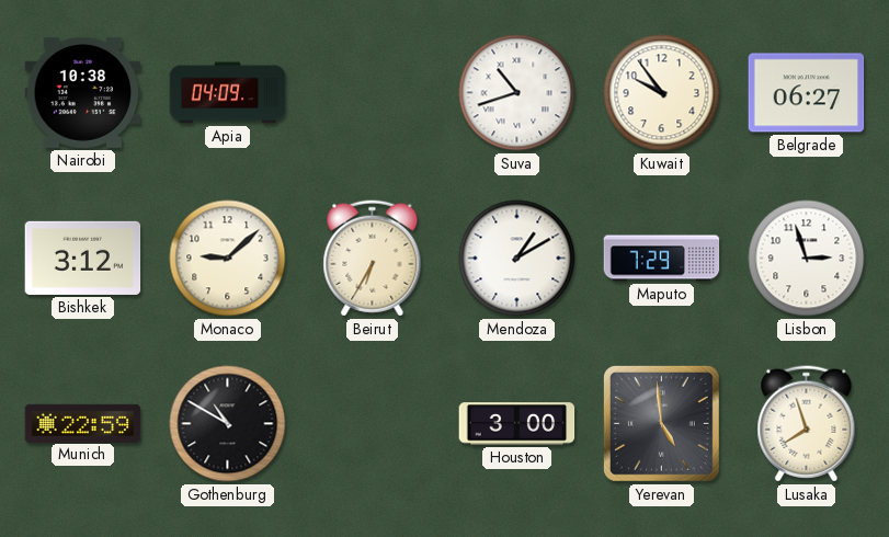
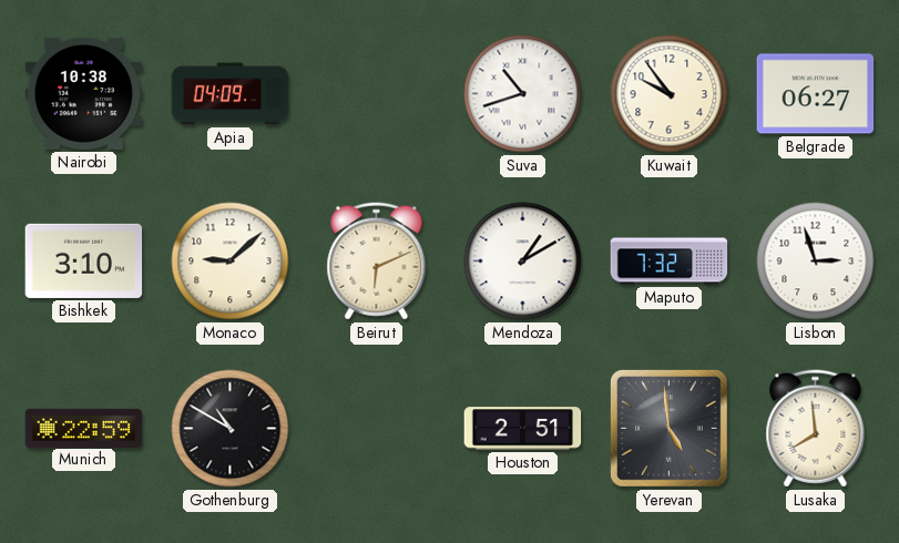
Bishkek: 3:12 -> 3:10 (84, 260)
Beirut: 6:35 -> 6:11 (377, 262)
Maputo: 7:29 -> 7:32 (670, 262)
Houston: 3:00 -> 2:51 (523, 429)
Lusaka: 7:57 -> 7:59 (816, 429)
